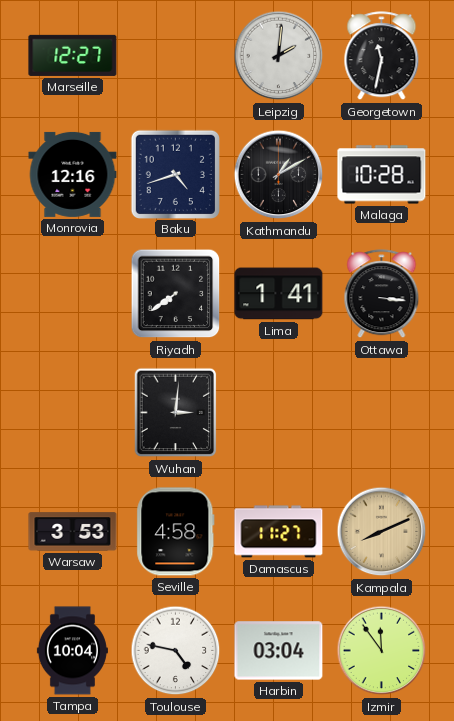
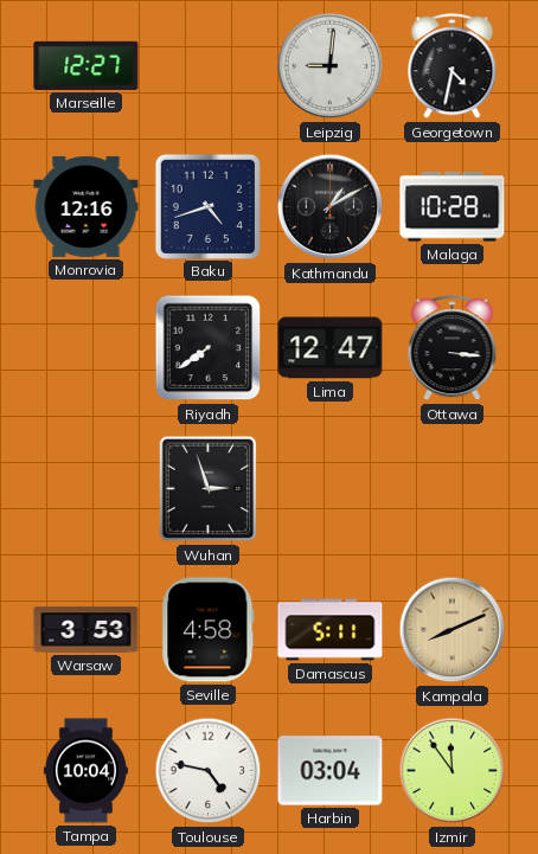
Leipzig: 2:01 -> 9:01 (331, 66)
Georgetown: 11:32 -> 4:32 (453, 66)
Lima: 1:41 -> 12:47 (331, 348)
Wuhan: 3:01 -> 2:57 (209, 489)
Damascus: 11:27 -> 5:11 (331, 630)
